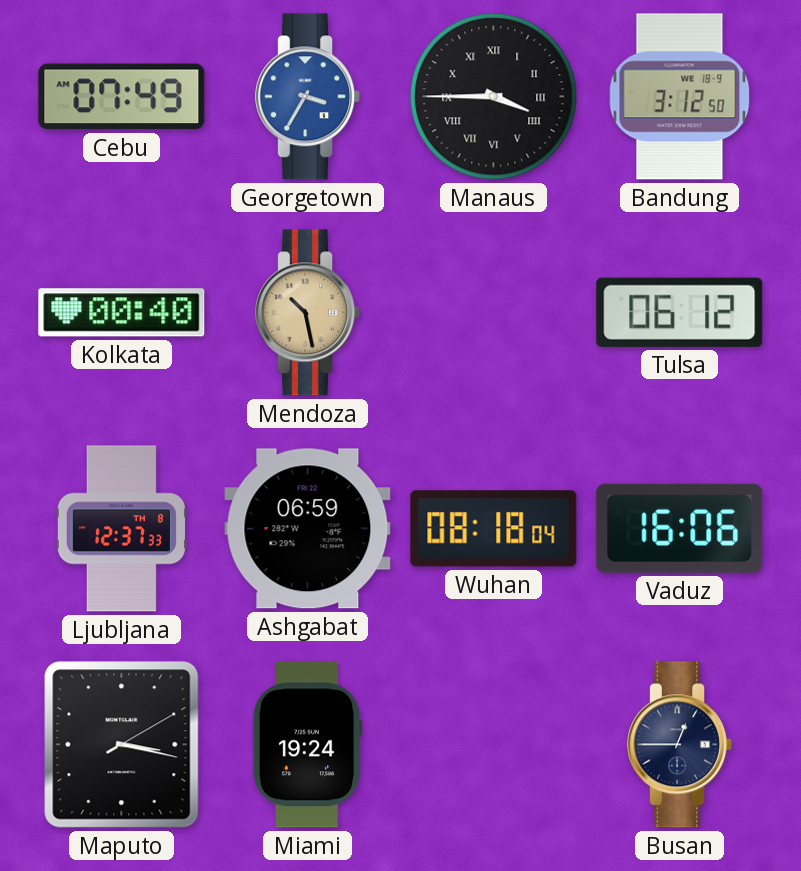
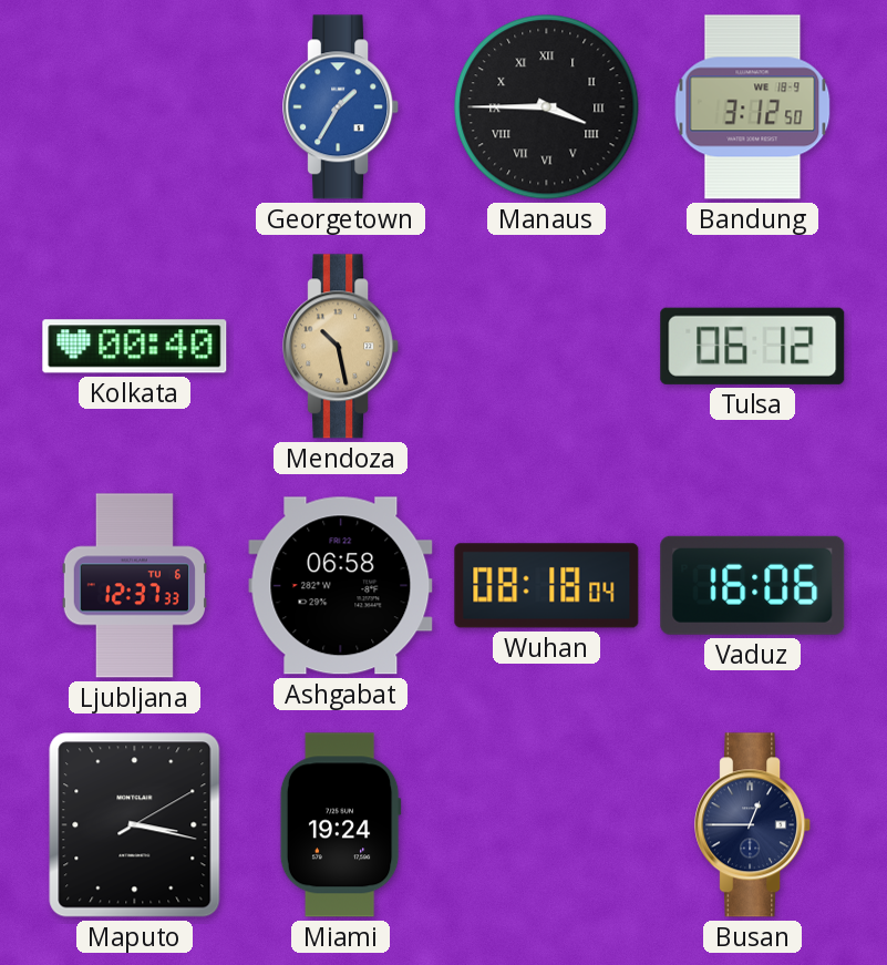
Cebu: 07:49 -> none (122, 97)
Georgetown: 3:35 -> 1:35 (341, 107)
Ljubljana date: TH 8 -> TU 6 (134, 586)
Ashgabat: 06:59 -> 06:58 (341, 586)
